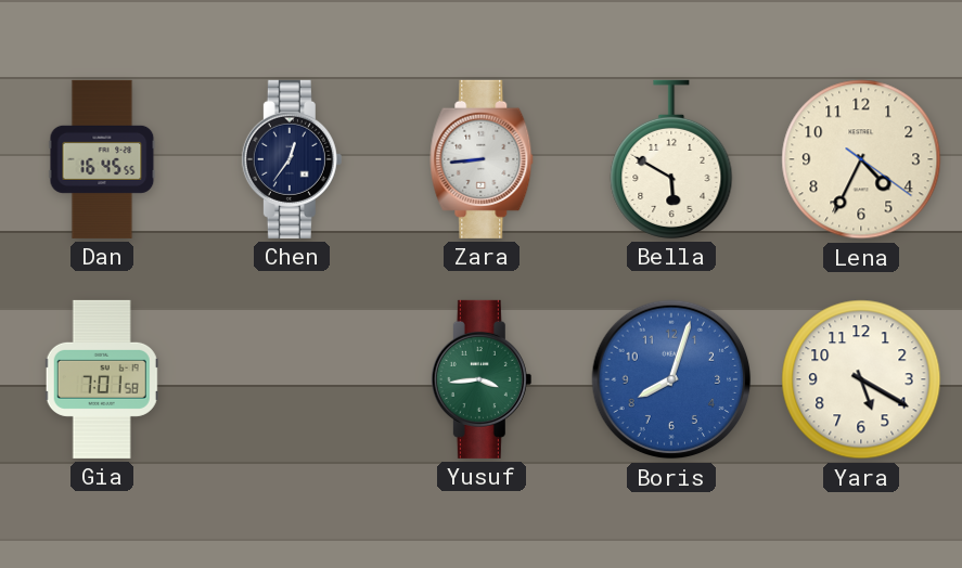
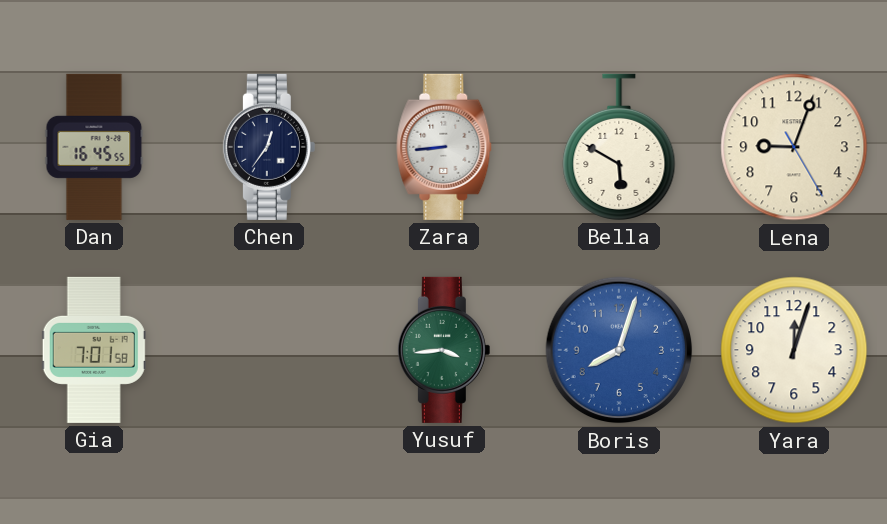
Lena: 4:34 -> 9:03 (794, 147)
Yara: 5:20 -> 12:03 (794, 350)
